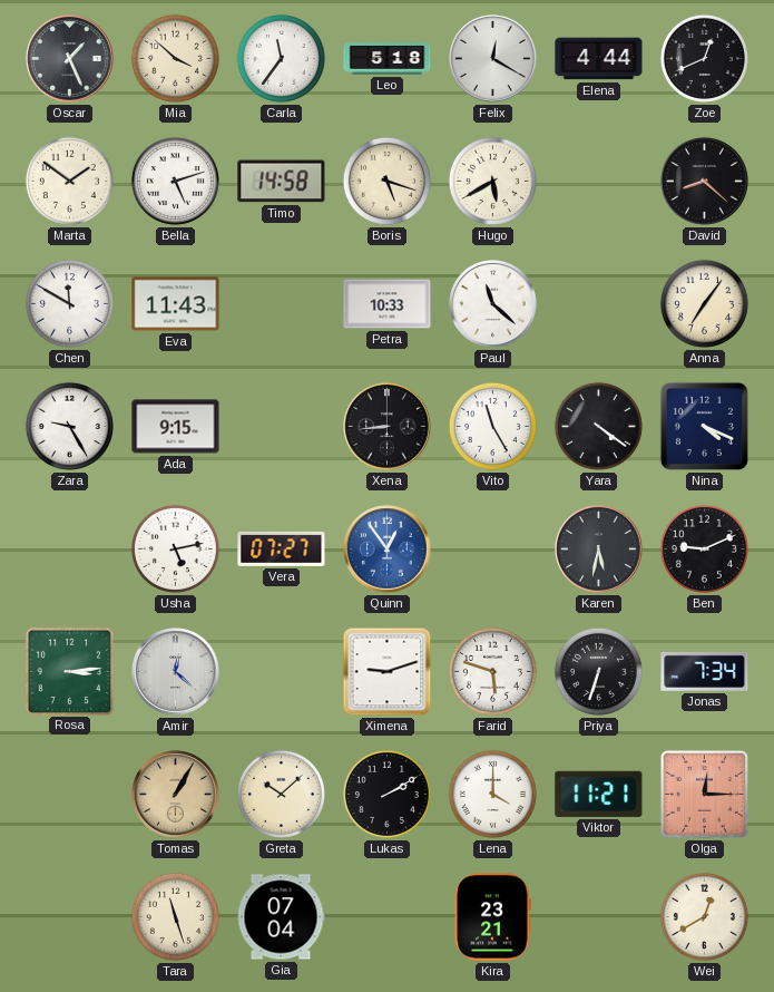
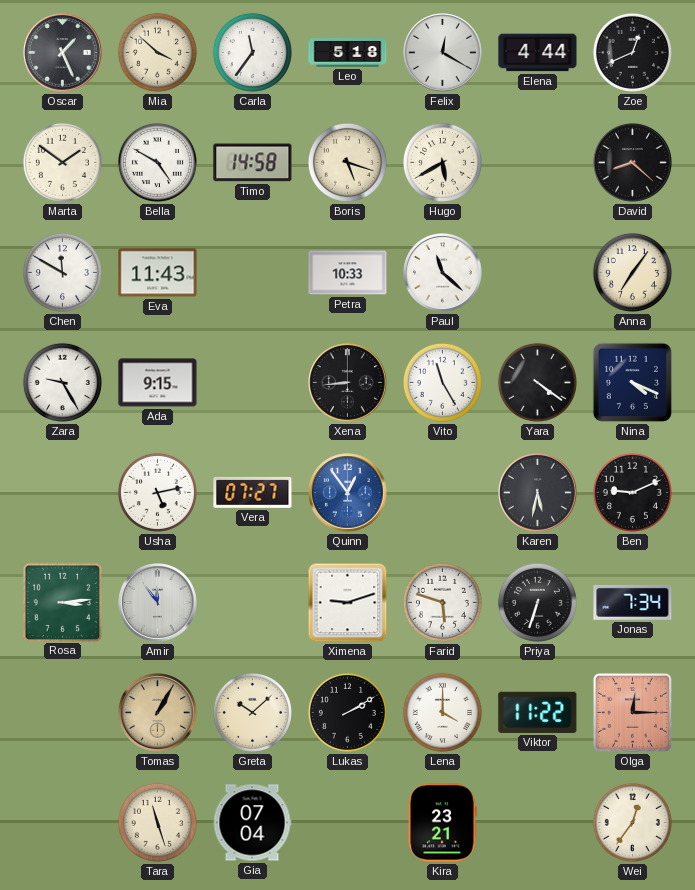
Bella: 5:12 -> 4:50 (157, 162)
Amir: 12:22 -> 11:54 (158, 603)
Viktor: 11:21 -> 11:22 (538, 712)
Wei: 12:40 -> 12:36 (632, 822)
